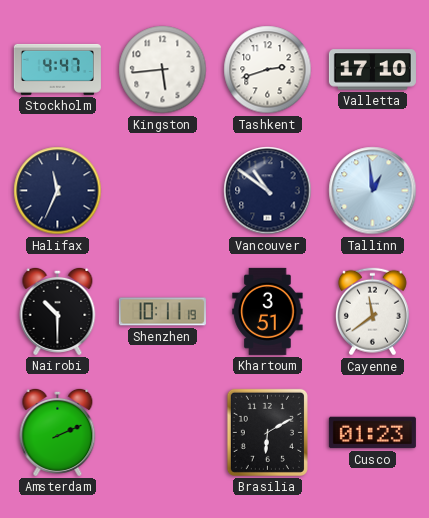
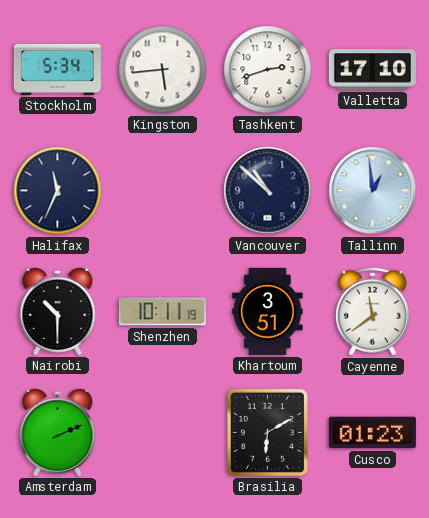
Stockholm: 4:47 -> 5:34 (57, 69)
Vancouver: 10:51 -> 10:52 (268, 191)
